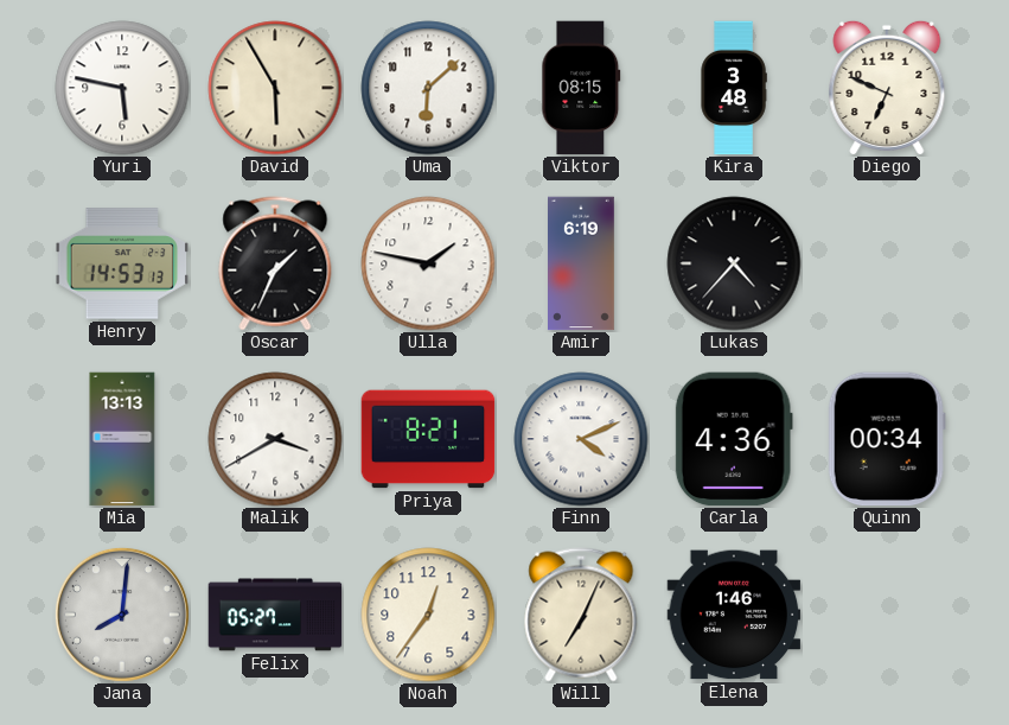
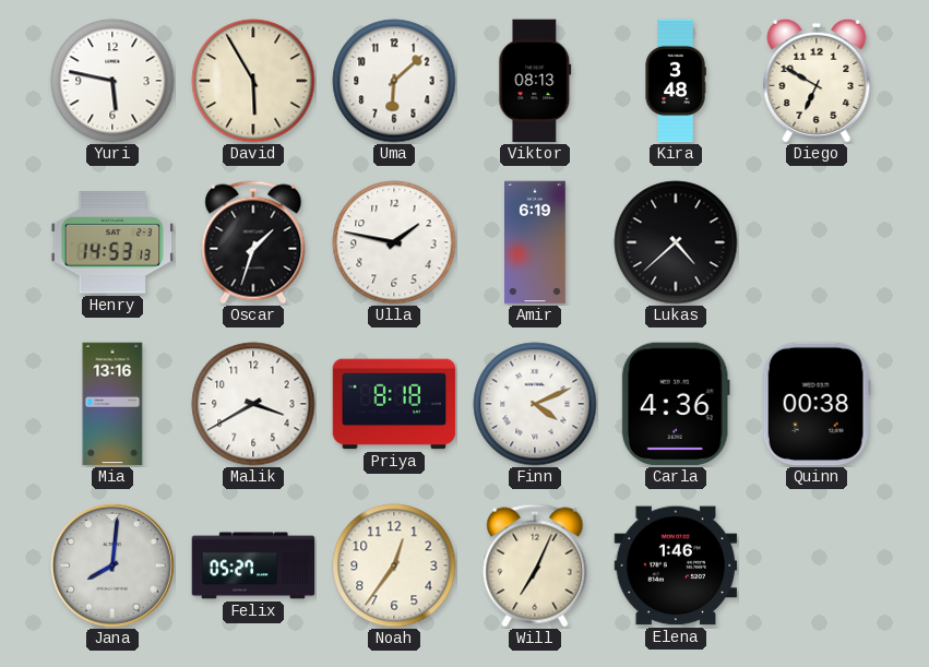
Viktor: 08:15 -> 08:13 (535, 81)
Diego: 6:49 -> 6:50 (817, 81)
Oscar: 1:34 -> 1:33 (253, 242)
Lukas: 4:37 -> 4:38 (676, 242)
Mia: 13:13 -> 13:16 (112, 404)
Priya: 8:21 -> 8:18 (394, 404)
Quinn: 00:34 -> 00:38 (817, 404)
